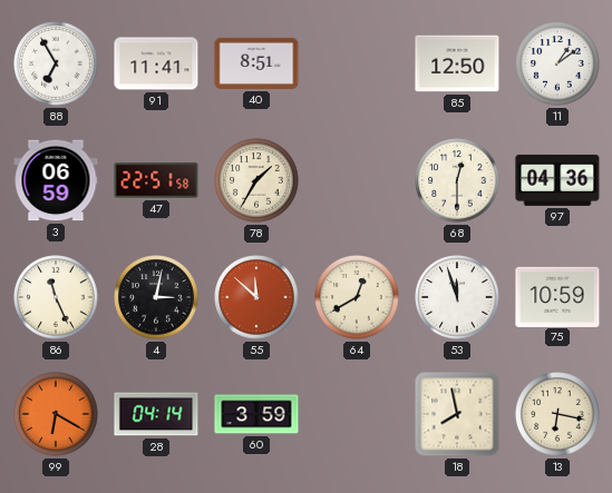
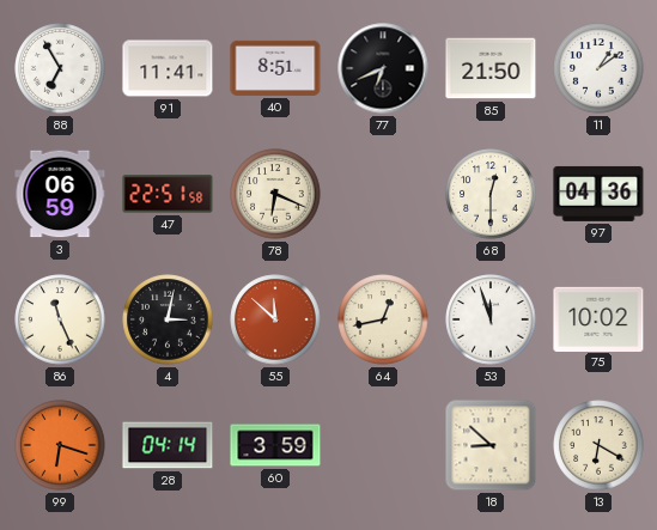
77: none -> 6:41 (383, 68)
85: 12:50 -> 21:50 (491, 68)
78: 1:35 -> 6:19 (275, 194)
64: 12:40 -> 12:43 (383, 319)
75: 10:59 -> 10:02 (598, 318)
99: 6:20 -> 6:18 (60, 445)
18: 7:58 -> 8:52 (491, 445)
13: 6:17 -> 6:20 (598, 445)
